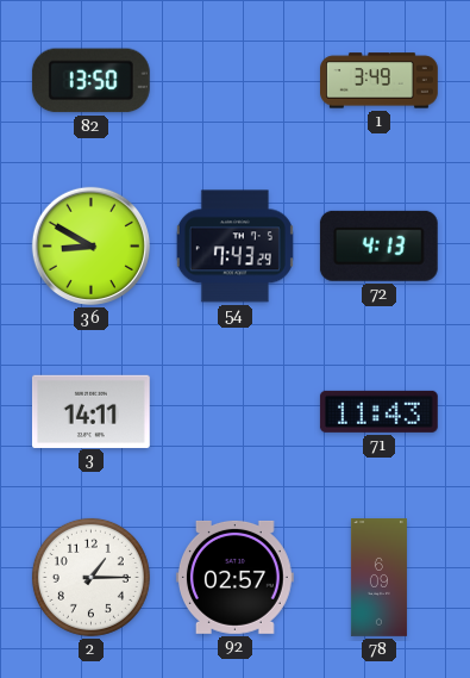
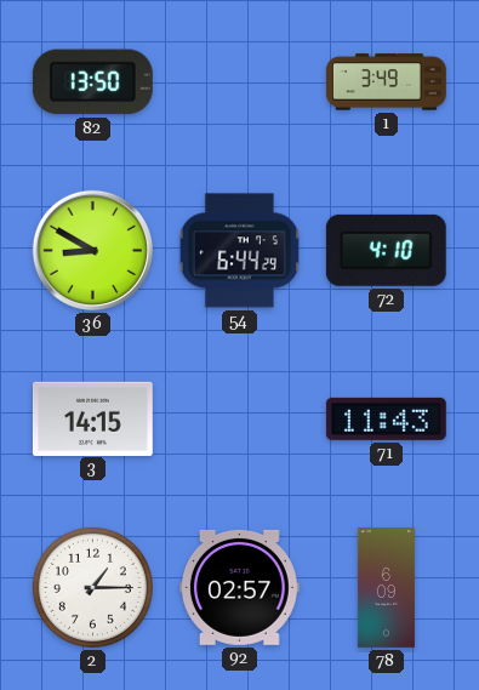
54: 7:43 -> 6:44 (239, 251)
72: 4:13 -> 4:10 (386, 250)
3: 14:11 -> 14:15 (92, 418)
